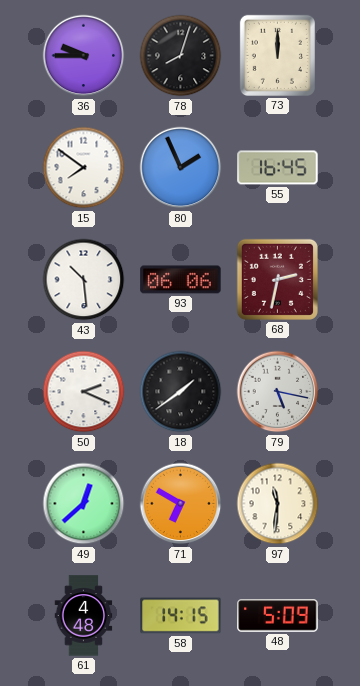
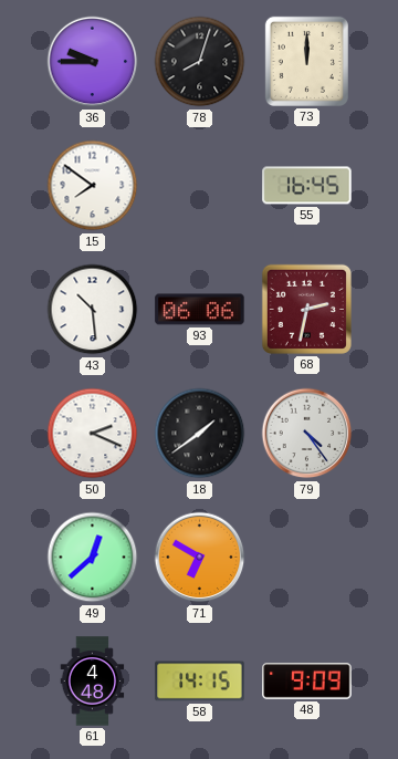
80: 1:56 -> none (181, 168)
79: 5:17 -> 4:24 (307, 434)
97: 11:31 -> none (278, 504)
48: 5:09 -> 9:09 (307, 682)
